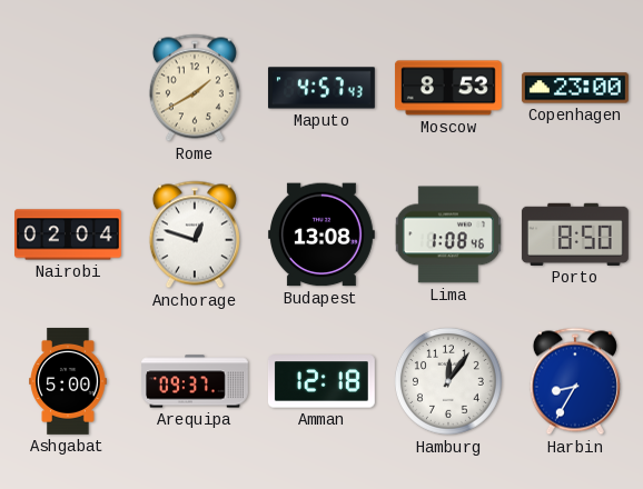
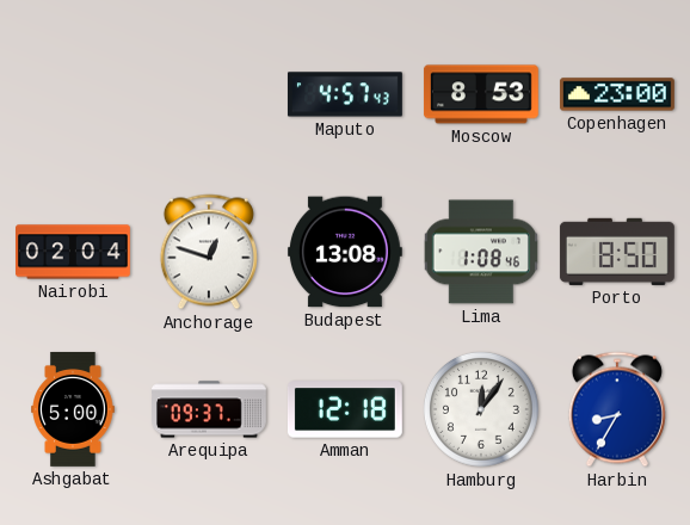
Rome: 1:40 -> none (195, 88)
